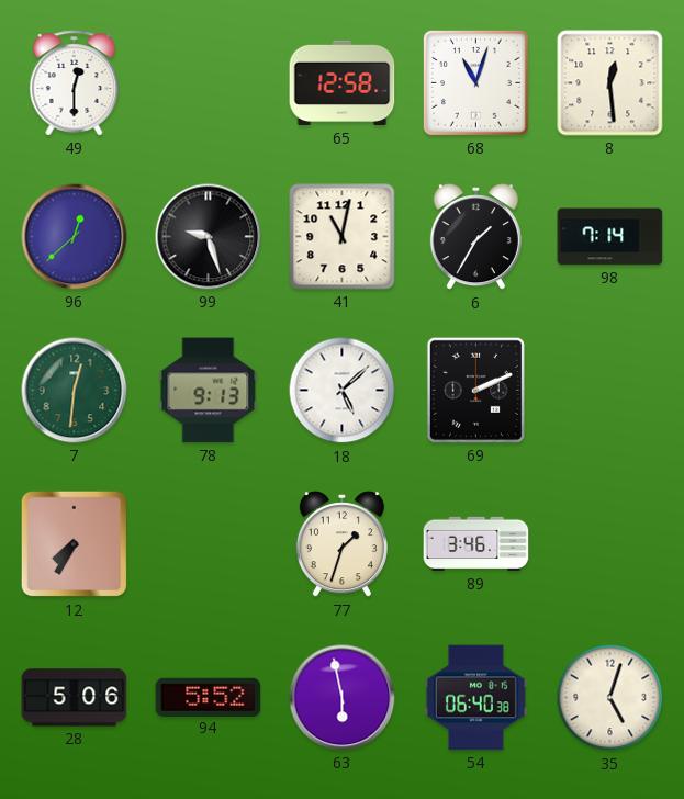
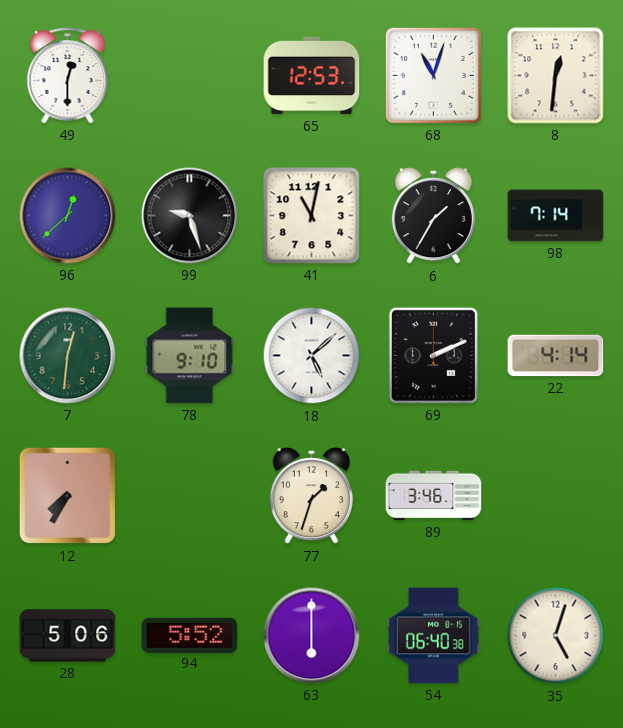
65: 12:58 -> 12:53 (312, 76)
8: 12:29 -> 12:31 (556, 76)
78: 9:13 -> 9:10 (190, 356)
22: none -> 4:14 (556, 356)
63: 5:58 -> 6:00 (312, 636)
